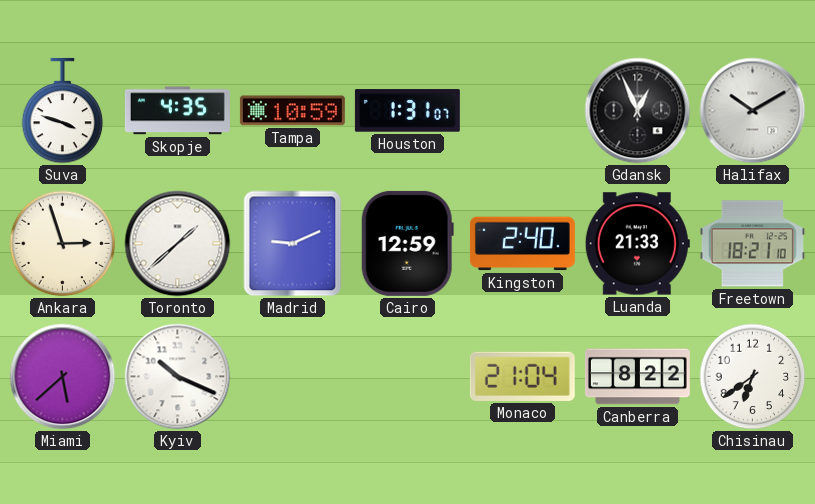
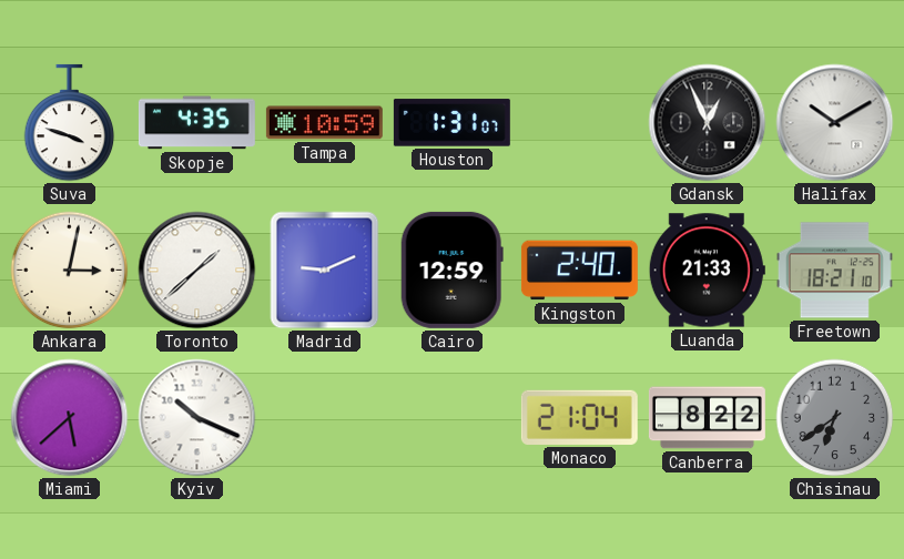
Ankara: 2:57 -> 3:02 (70, 271)
Chisinau dial: white -> grey (835, 418)
